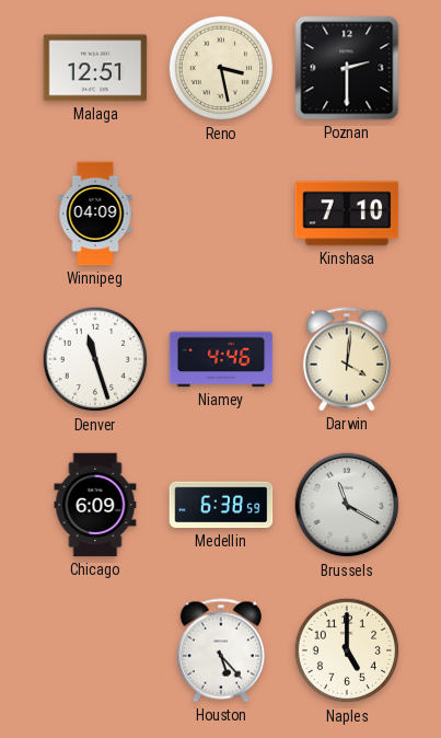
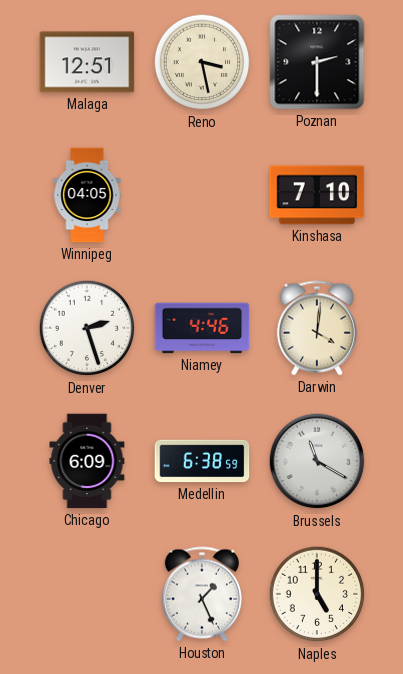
Winnipeg: 04:09 -> 04:05 (87, 195)
Denver: 11:27 -> 2:27 (87, 328)
Houston: 5:23 -> 1:26 (202, 594)
